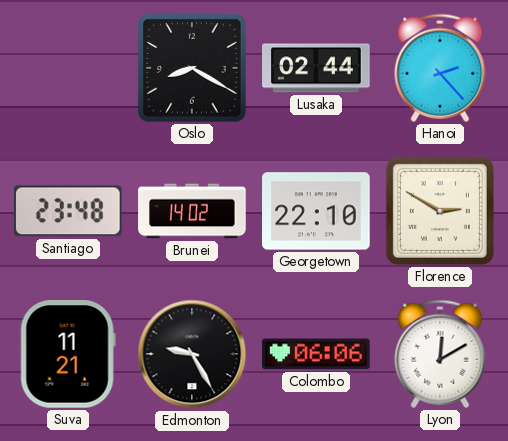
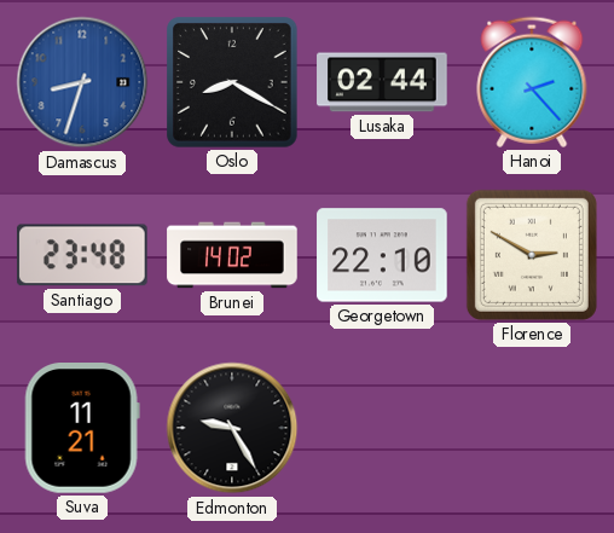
Damascus: none -> 8:33 (82, 82)
Colombo: 06:06 -> none (316, 354)
Lyon: 12:10 -> none (440, 354)
